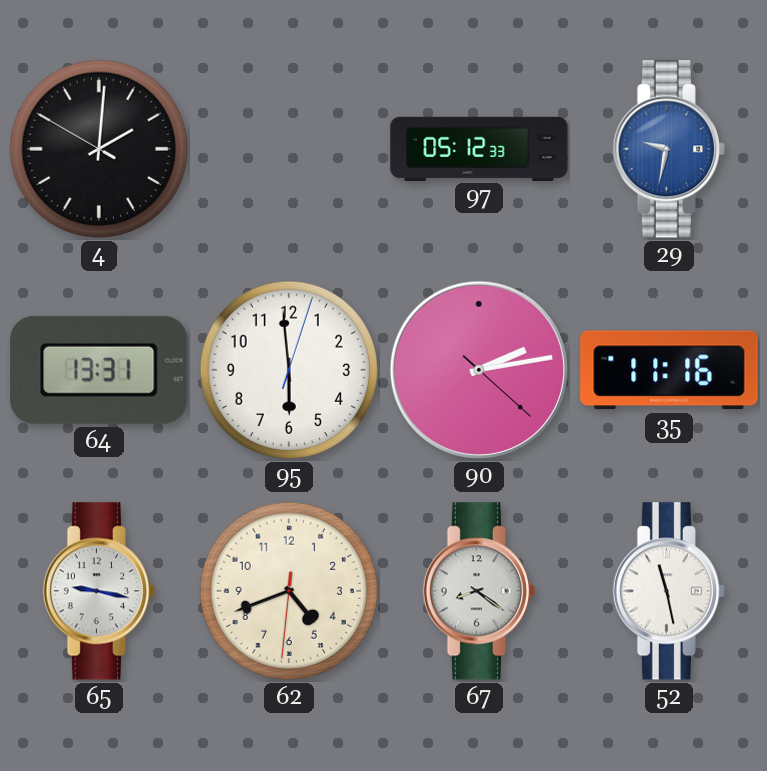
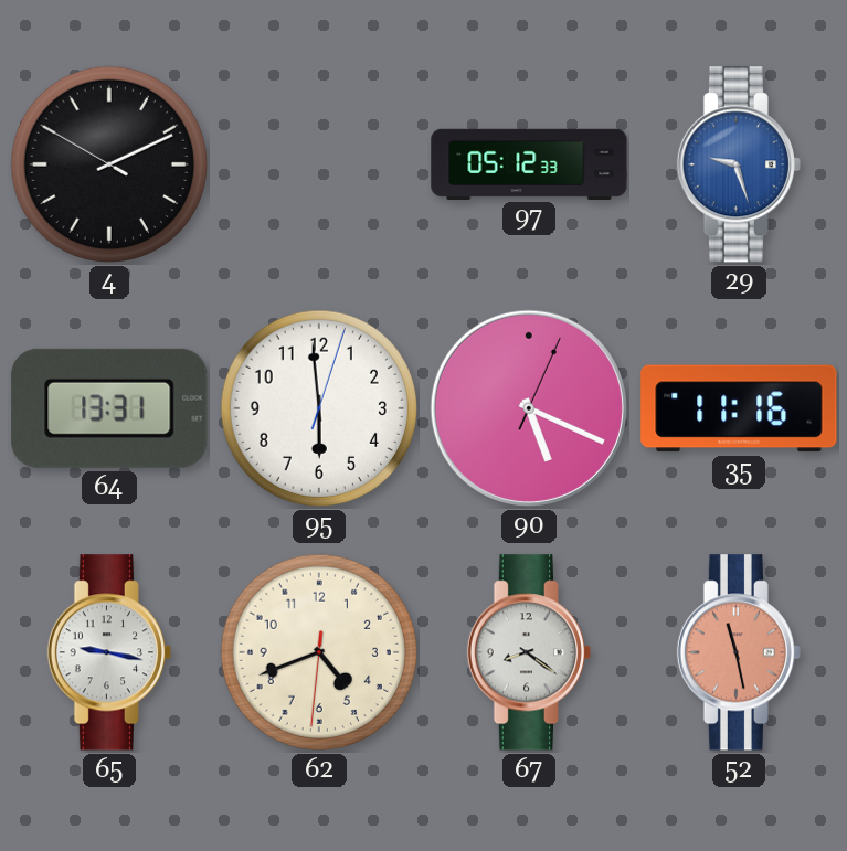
4: 2:00 -> 2:10 (109, 164)
29: 9:32 -> 9:27 (738, 164)
90: 2:13 -> 5:19 (529, 408)
52 dial: white -> salmon (738, 652)
